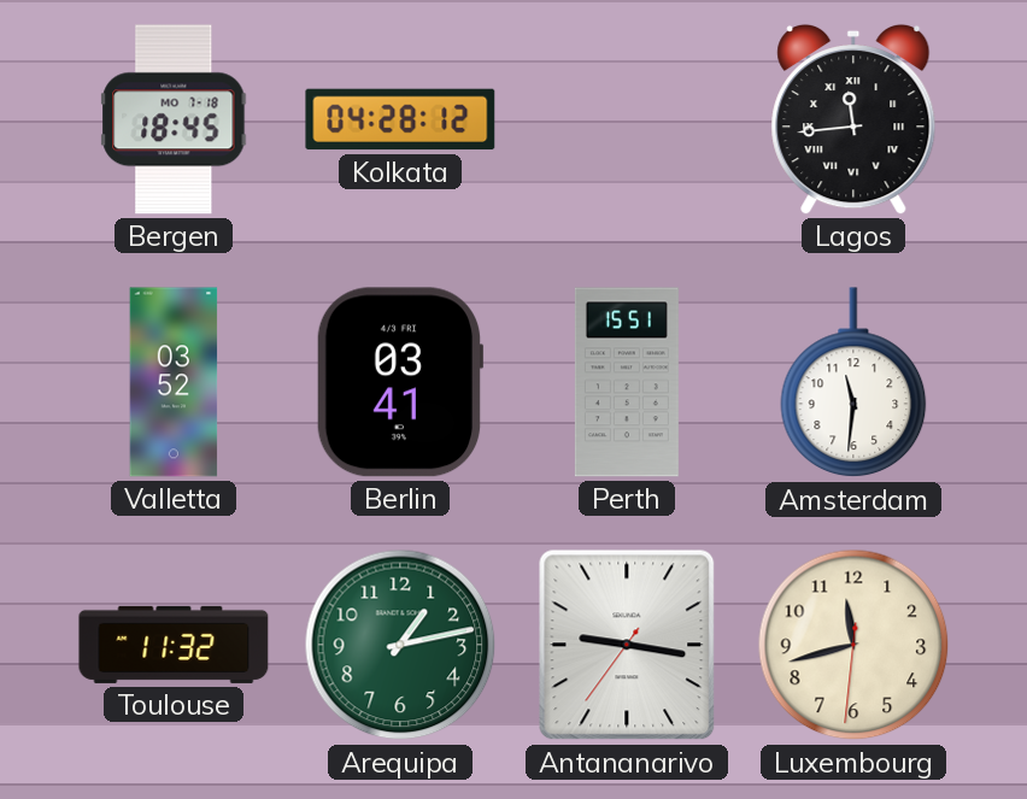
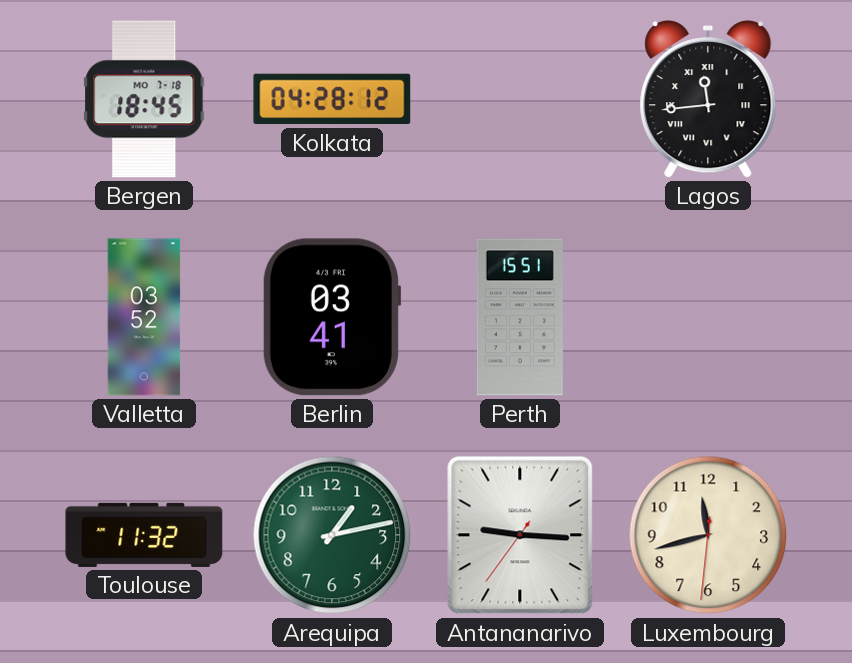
Amsterdam: 11:31 -> none (853, 383)
Antananarivo: 9:16 -> 9:15 (520, 535)
